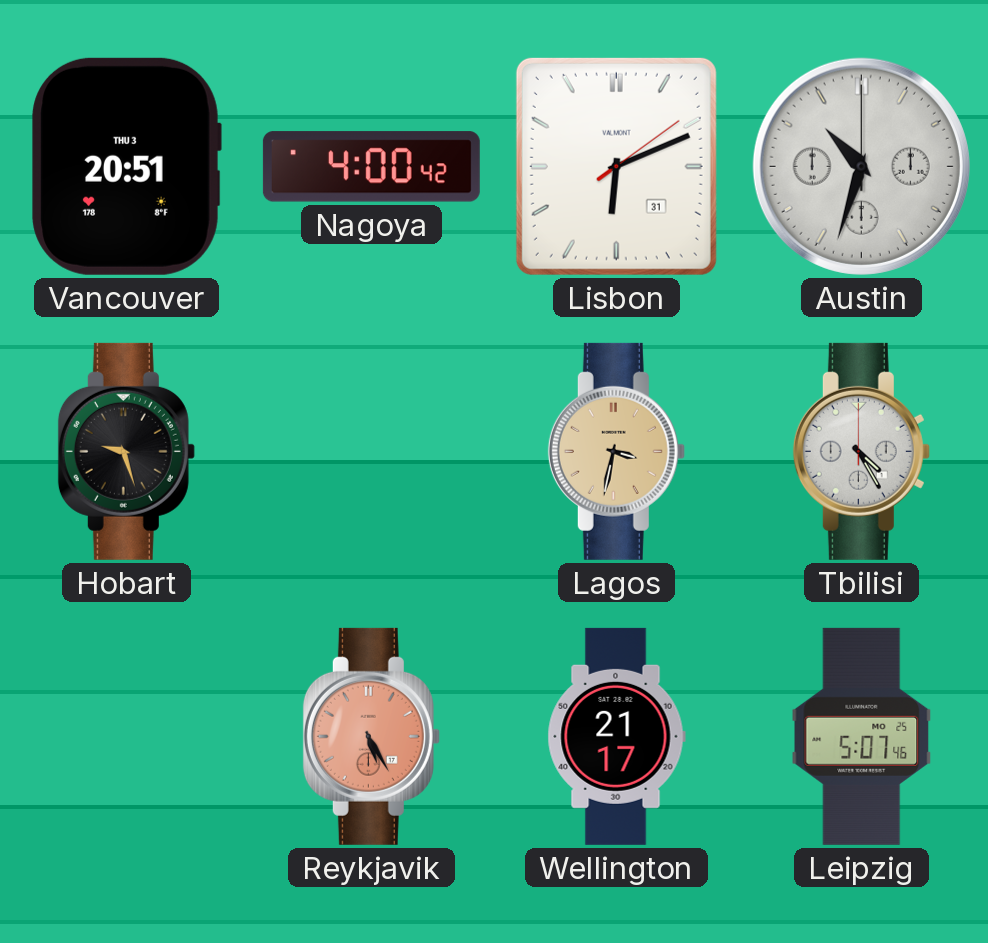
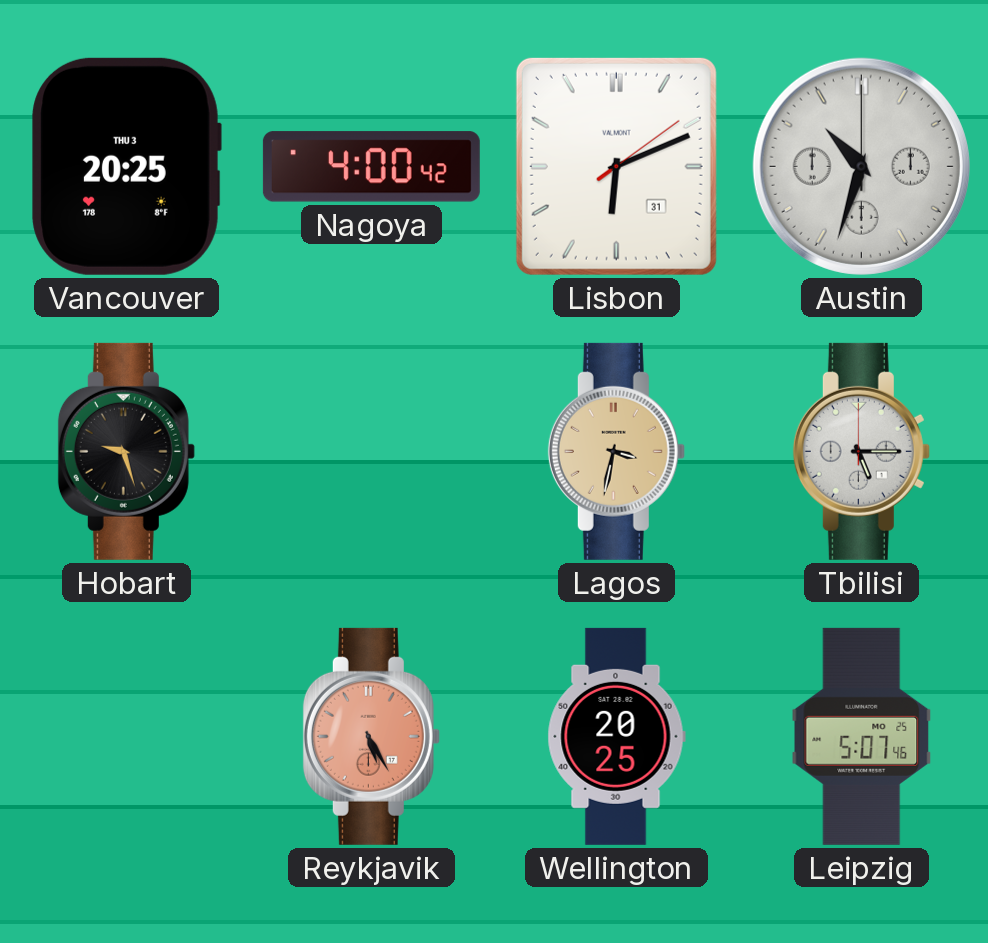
Vancouver: 20:51 -> 20:25 (126, 166)
Tbilisi: 4:25 -> 5:15 (861, 451)
Wellington: 21:17 -> 20:25 (616, 736)
